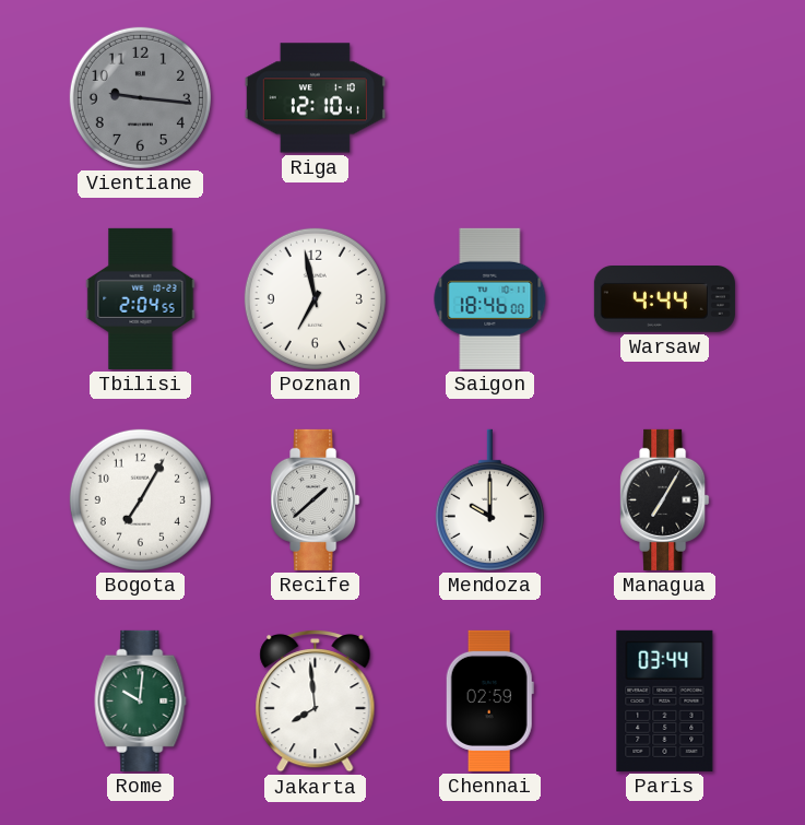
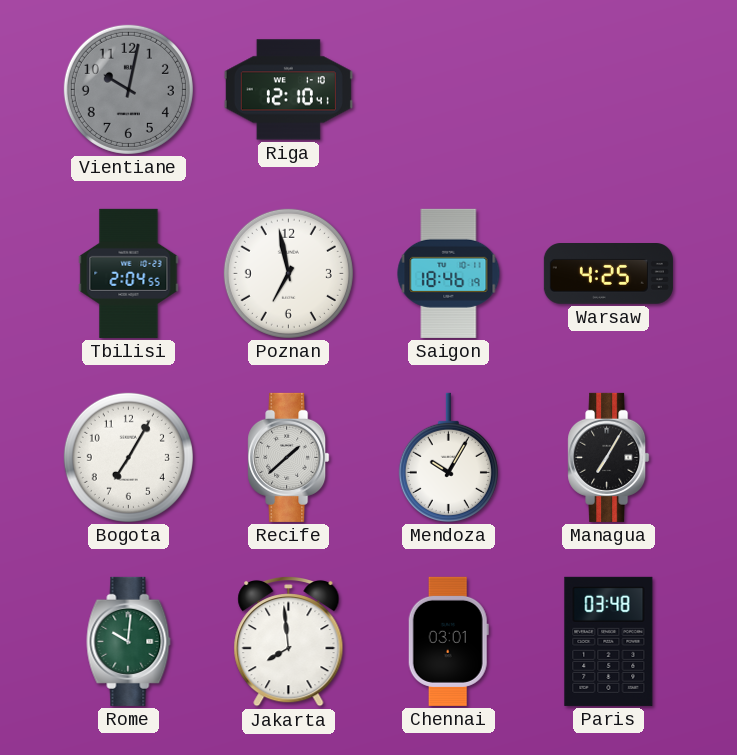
Vientiane: 9:16 -> 10:02 (128, 89)
Saigon: 18:46:00 -> 18:46:19 (449, 273)
Warsaw: 4:44 -> 4:25 (608, 274)
Mendoza: 10:00 -> 10:05 (448, 457)
Chennai: 02:59 -> 03:01 (448, 641)
Paris: 03:44 -> 03:48 (609, 641)
